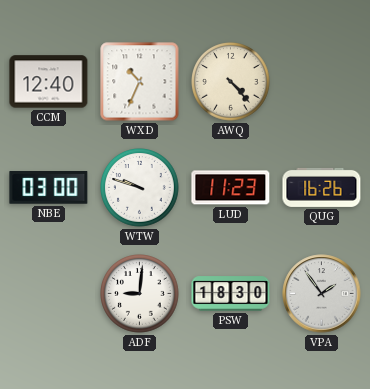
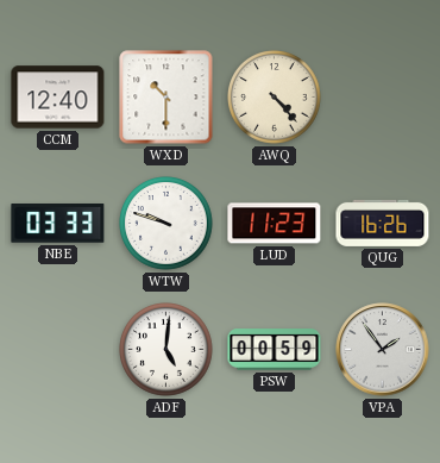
WXD: 10:34 -> 10:30 (166, 98)
NBE: 03:00 -> 03:33 (58, 224)
ADF: 9:01 -> 5:01 (166, 350)
PSW: 18:30 -> 00:59 (275, 350)
